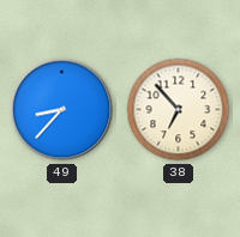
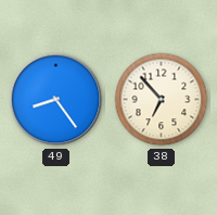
49: 8:37 -> 8:24 (56, 100)
